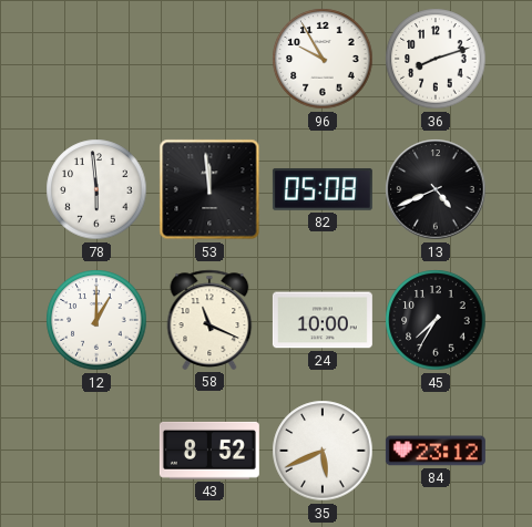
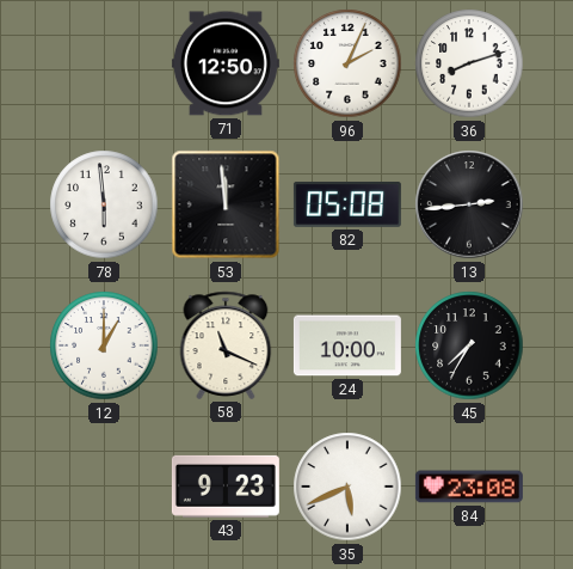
71: none -> 12:50 (226, 63)
96: 9:55 -> 2:04 (347, 63)
13: 4:41 -> 2:44 (469, 204)
43: 8:52 -> 9:23 (226, 487)
84: 23:12 -> 23:08 (469, 487)
